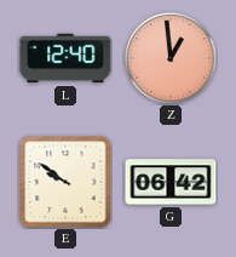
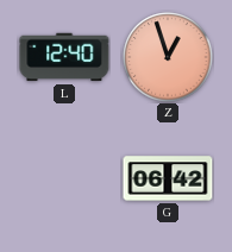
Z: 12:59 -> 12:57 (168, 57)
E: 9:51 -> none (65, 182)
